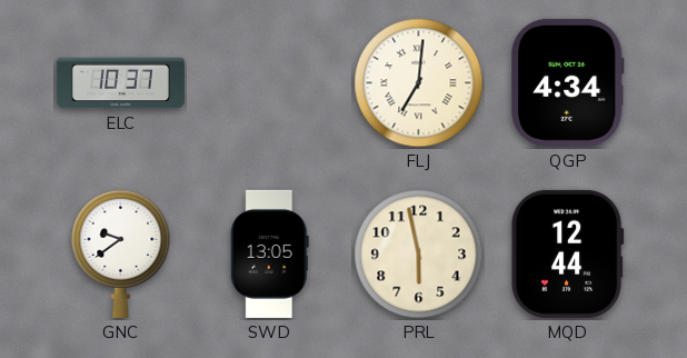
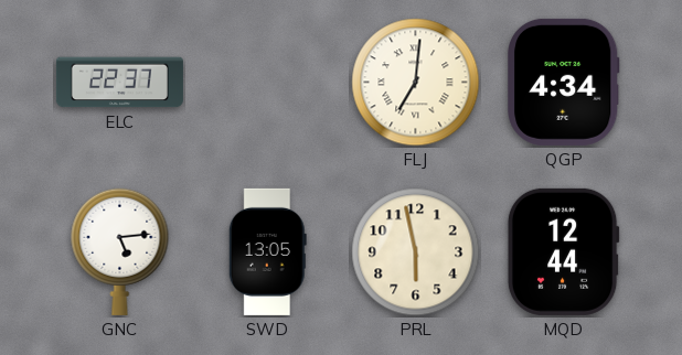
ELC: 10:37 -> 22:37 (119, 83)
GNC: 9:39 -> 5:14 (120, 251)
